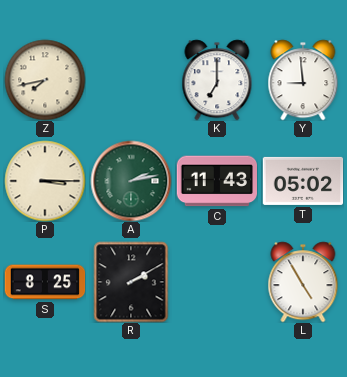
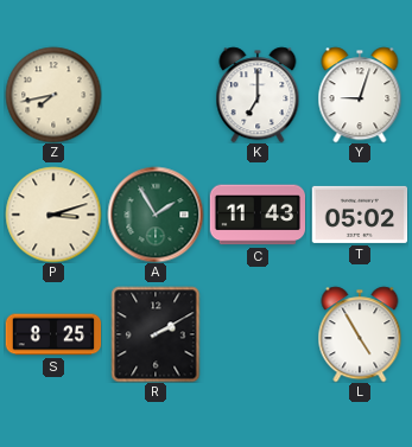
Y: 8:59 -> 9:03 (360, 95)
P: 3:15 -> 3:12 (53, 215)
A: 2:13 -> 1:55 (156, 215)
